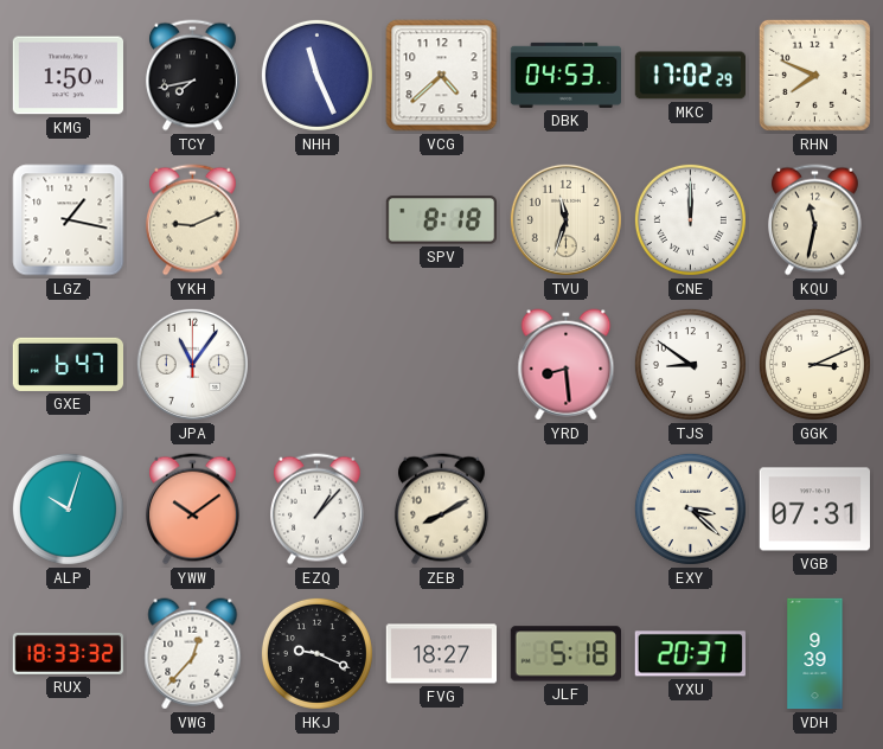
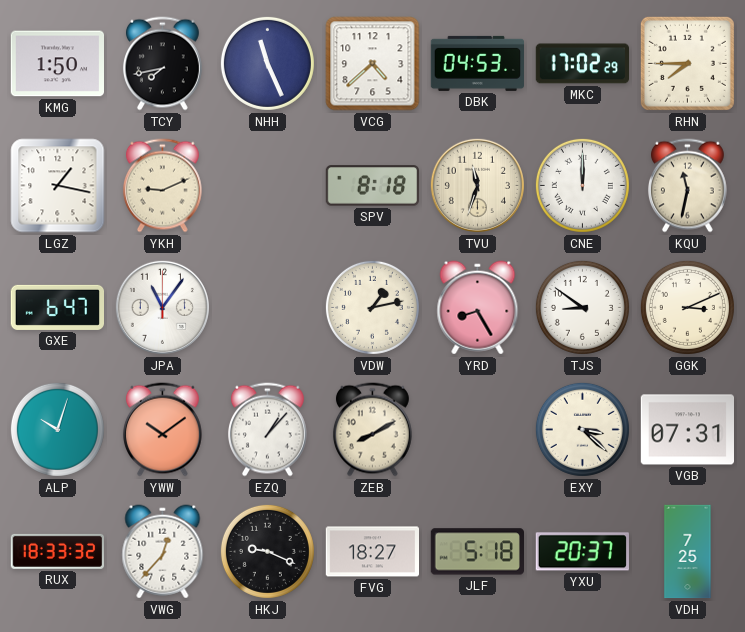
RHN: 7:49 -> 7:45 (687, 63)
VDW: none -> 1:13 (372, 307)
YRD: 8:29 -> 8:25 (478, 308)
VDH: 9:39 -> 7:25 (688, 552)
